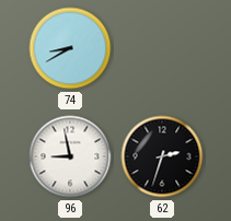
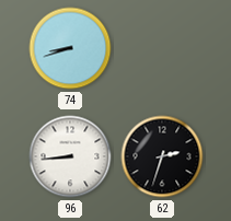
74: 8:40 -> 8:42 (70, 48)
96: 8:58 -> 8:44 (70, 156)
